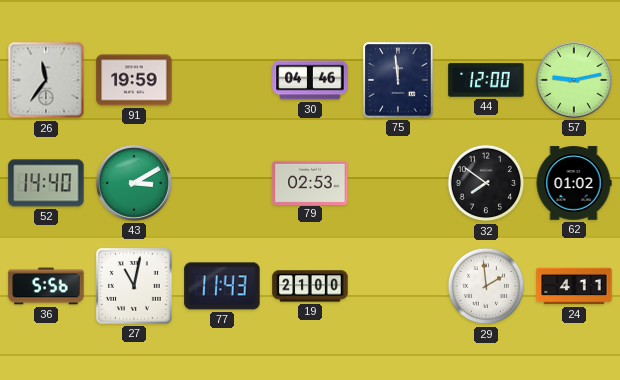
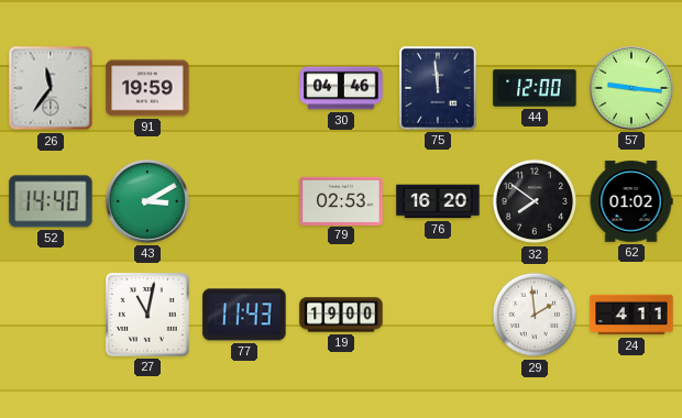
57: 9:13 -> 9:16 (631, 88)
76: none -> 16:20 (438, 201)
36: 5:56 -> none (46, 286)
19: 21:00 -> 19:00 (341, 315)
